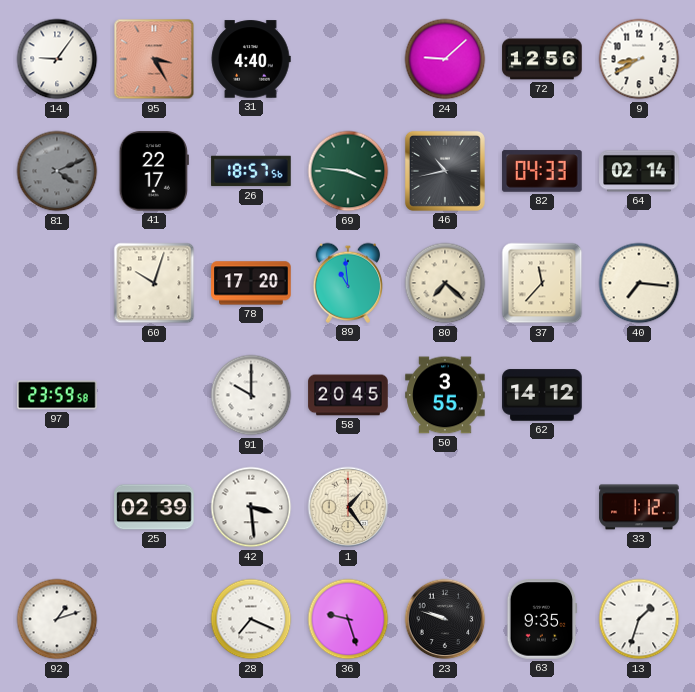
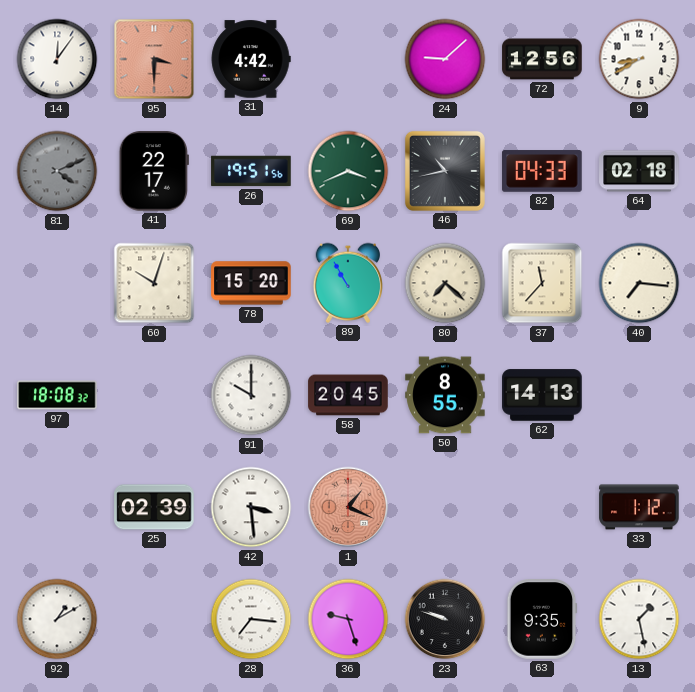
14: 9:06 -> 12:06 (57, 59)
95: 3:25 -> 3:30 (154, 59)
31: 4:40 -> 4:42 (251, 59)
26: 18:57 -> 19:51 (251, 171)
69: 3:46 -> 3:41 (348, 171)
64: 02:14 -> 02:18 (639, 171)
78: 17:20 -> 15:20 (251, 283)
89: 10:59 -> 10:55 (347, 283)
97: 23:59 -> 18:08 (57, 395)
50: 3:55 -> 8:55 (445, 395)
62: 14:12 -> 14:13 (542, 395)
1: 1:24 -> 1:19 (348, 507)
1 dial: cream -> salmon (348, 507)
92: 1:12 -> 1:10 (57, 619)
28: 7:19 -> 7:16 (251, 619)
13: 1:33 -> 1:28 (639, 619)
